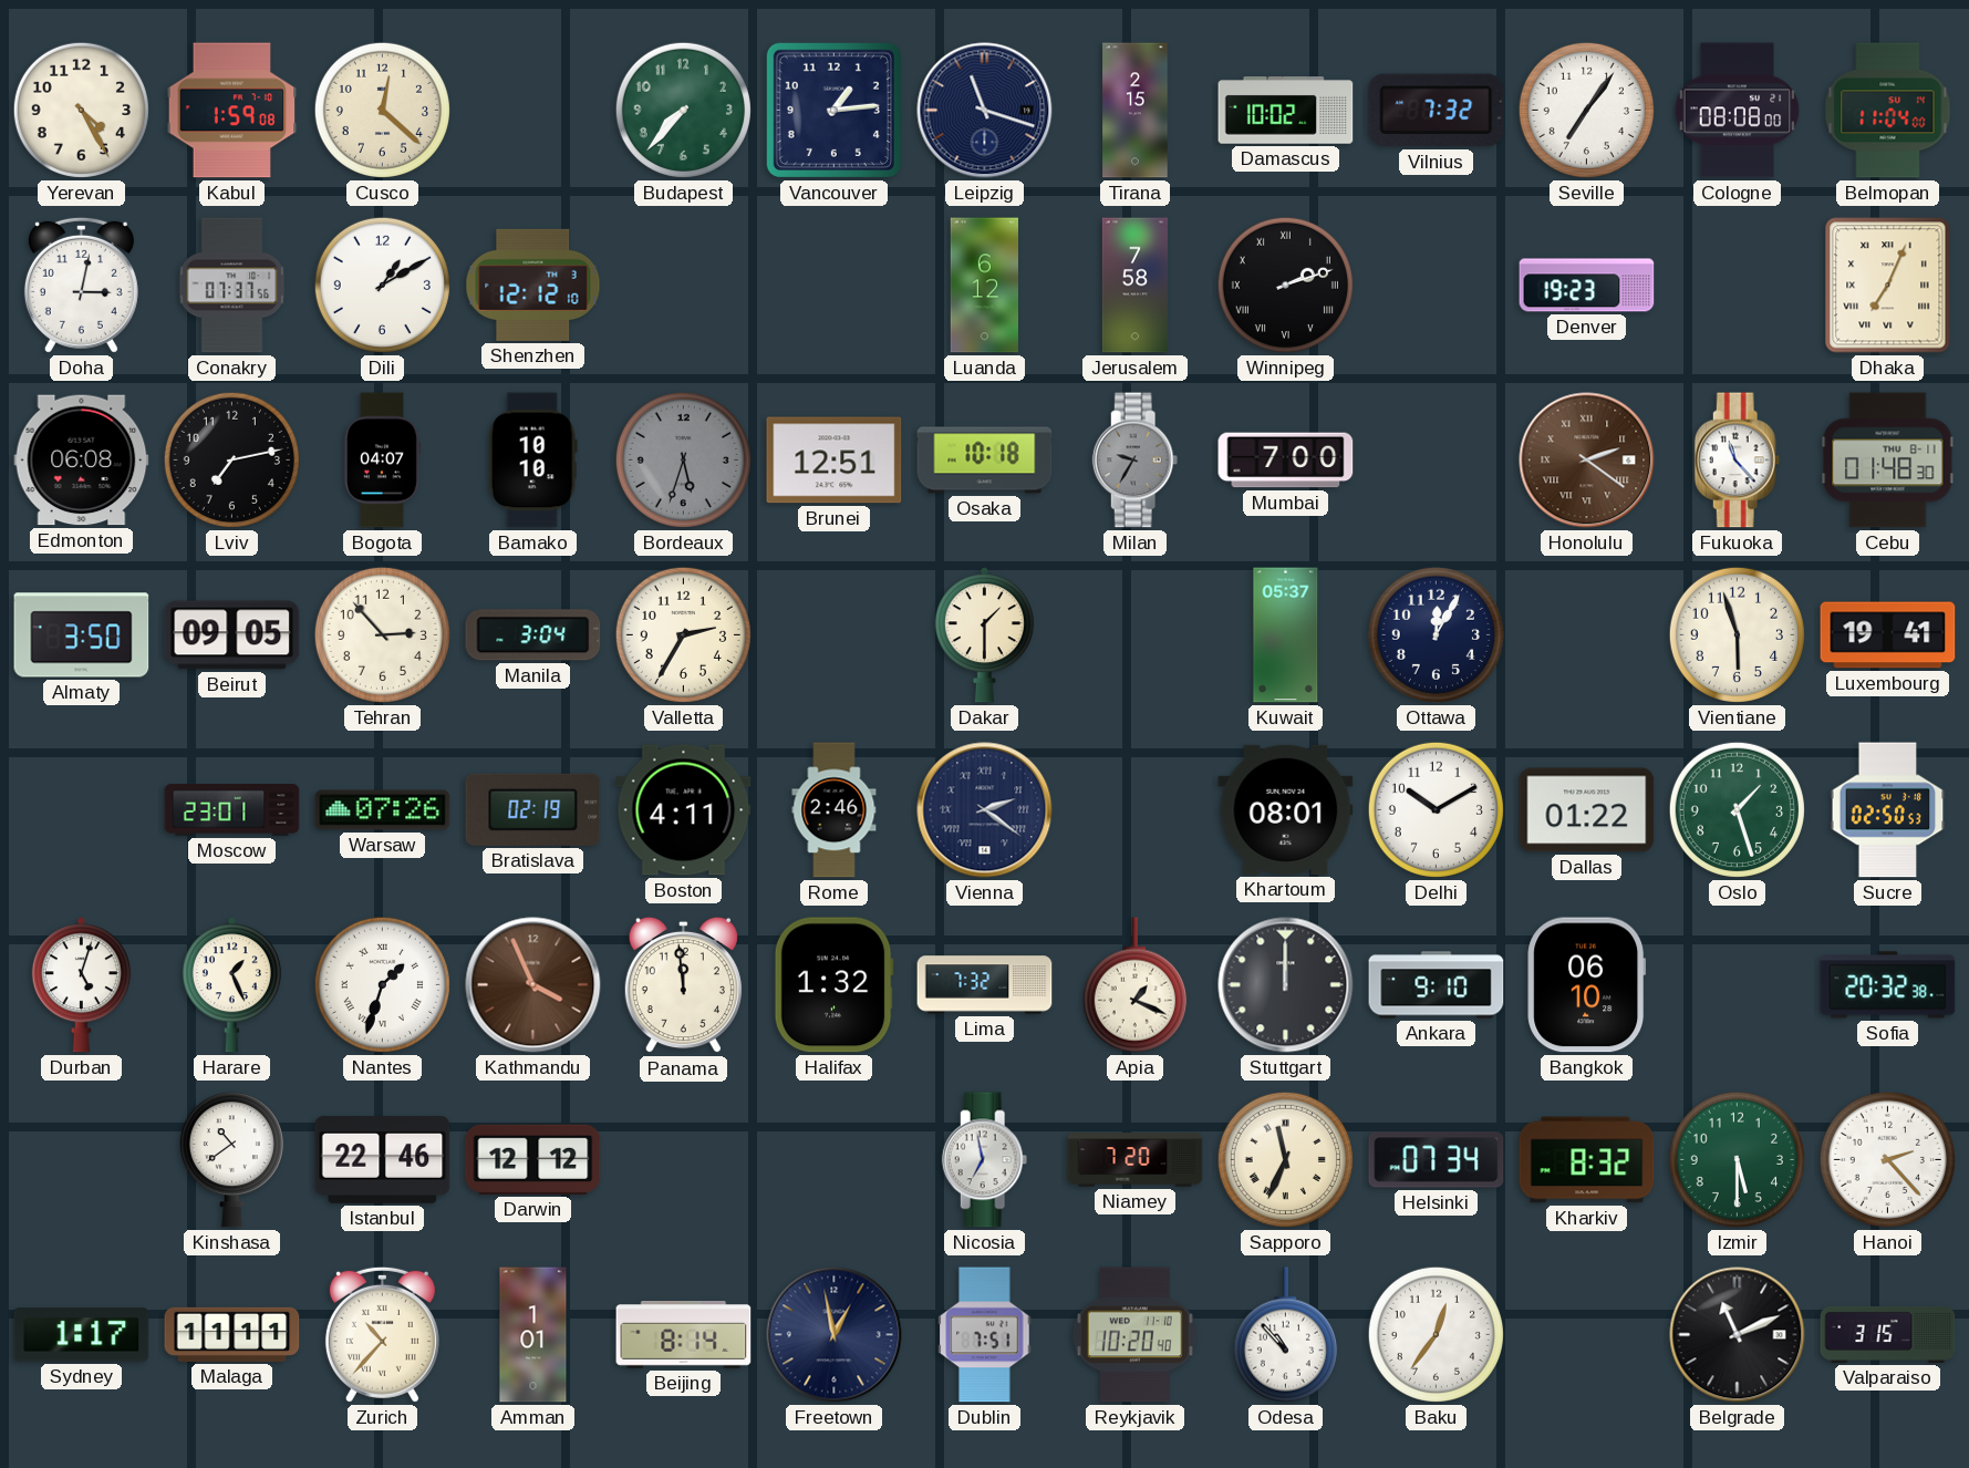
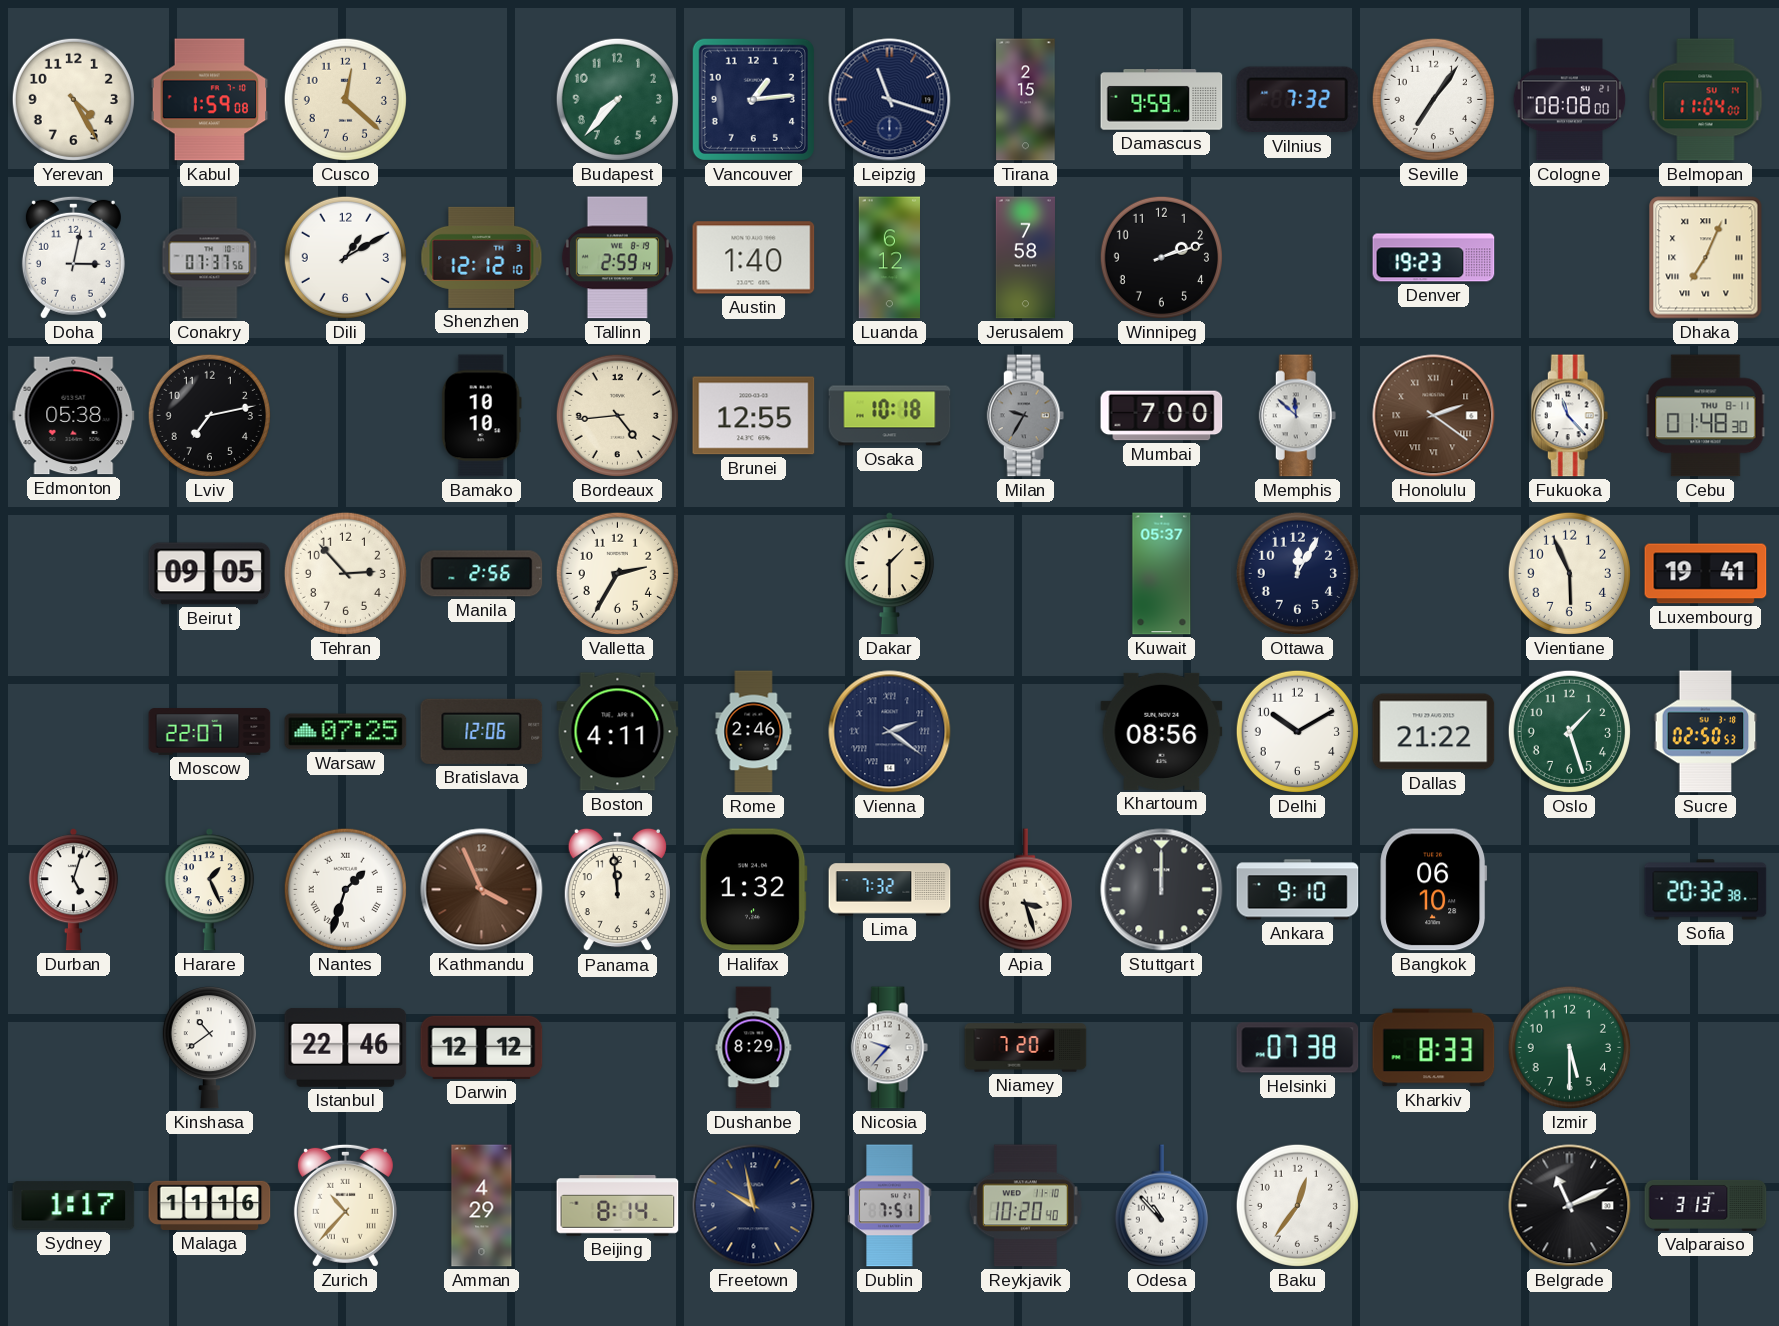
Damascus: 10:02 -> 9:59 (1162, 100)
Tallinn: none -> 2:59 (617, 258)
Austin: none -> 1:40 (754, 258)
Winnipeg numerals: Roman -> Arabic (1161, 257)
Edmonton: 06:08 -> 05:38 (74, 416)
Bogota: 04:07 -> none (382, 461)
Bordeaux: 5:33 -> 4:44 (617, 415)
Bordeaux dial: grey -> cream (617, 415)
Brunei: 12:51 -> 12:55 (754, 416)
Memphis: none -> 11:52 (1298, 416)
Almaty: 3:50 -> none (82, 635)
Manila: 3:04 -> 2:56 (482, 574)
Vientiane: 5:57 -> 5:56 (1569, 573)
Moscow: 23:01 -> 22:07 (210, 732)
Warsaw: 07:26 -> 07:25 (346, 732)
Bratislava: 02:19 -> 12:06 (482, 731)
Khartoum: 08:01 -> 08:56 (1162, 731)
Dallas: 01:22 -> 21:22 (1434, 732)
Apia: 1:19 -> 3:27 (1025, 890)
Dushanbe: none -> 8:29 (754, 1048)
Nicosia: 6:58 -> 9:37 (890, 1048)
Sapporo: 11:34 -> none (1285, 1159)
Helsinki: 07:34 -> 07:38 (1298, 1048)
Kharkiv: 8:32 -> 8:33 (1434, 1048)
Hanoi: 2:23 -> none (1887, 1159)
Malaga: 11:11 -> 11:16 (210, 1205)
Amman: 1:01 -> 4:29 (482, 1206)
Freetown: 12:58 -> 9:58 (754, 1206)
Valparaiso: 3:15 -> 3:13 (1706, 1205)
